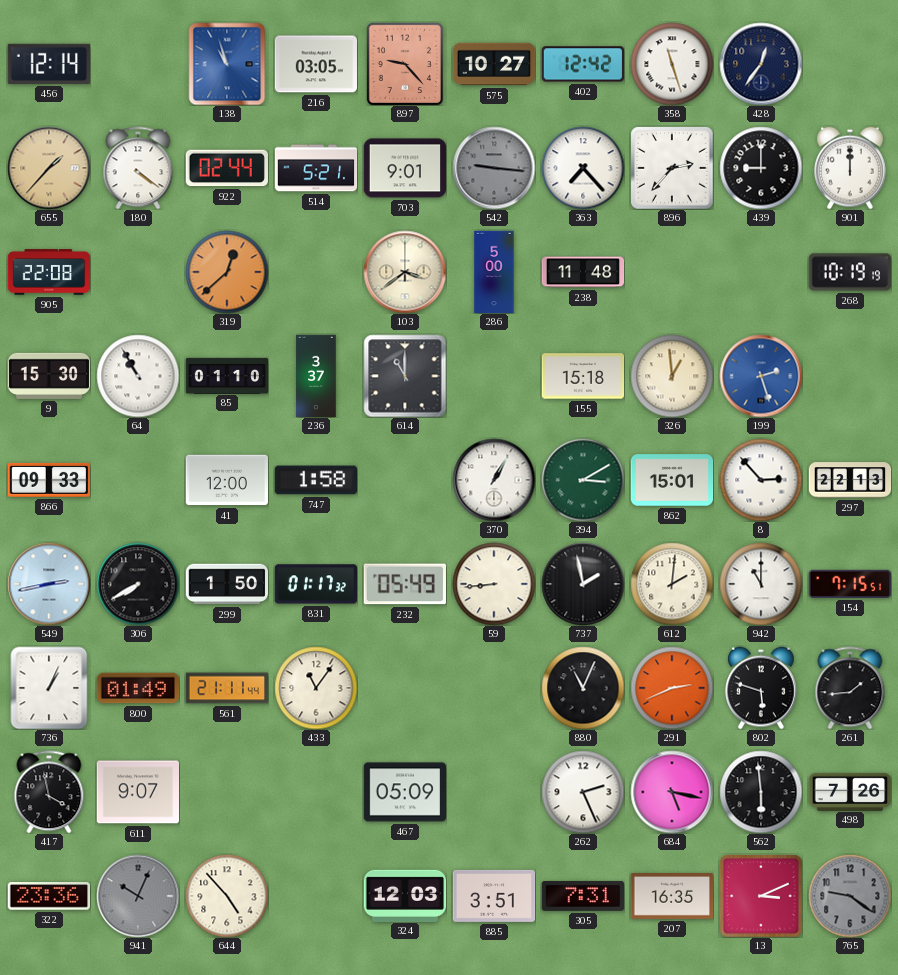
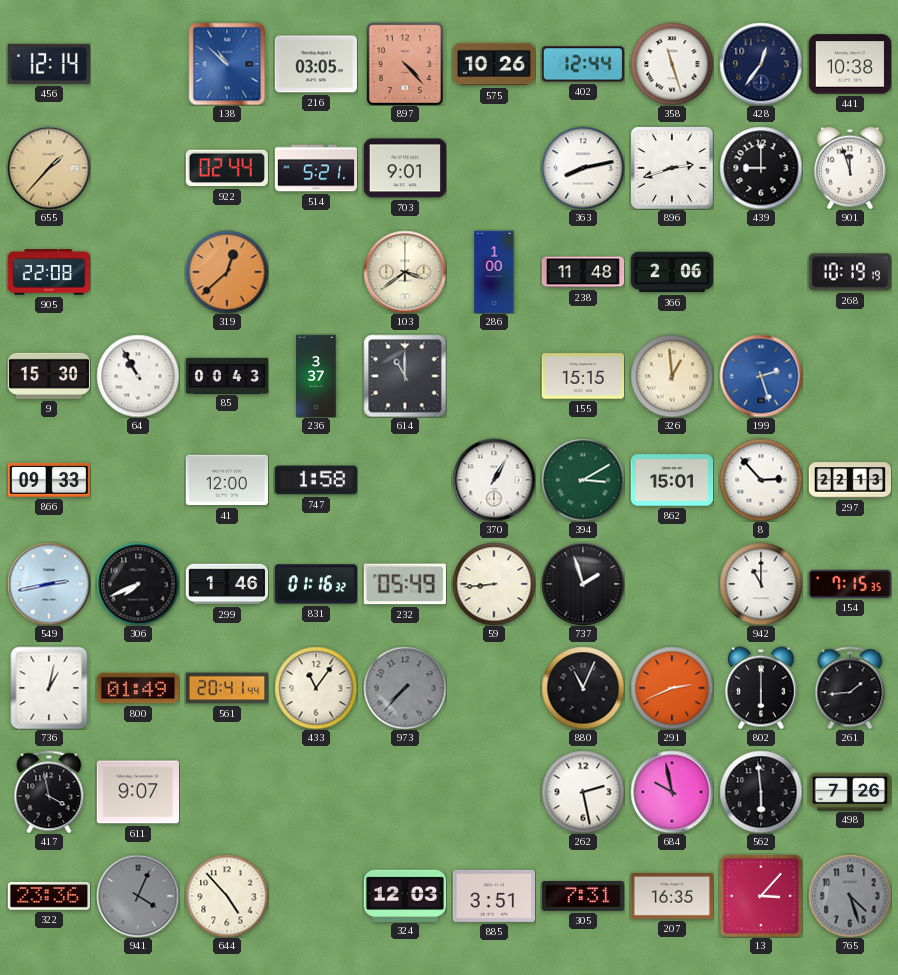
138: 10:57 -> 10:52 (227, 64)
897: 9:23 -> 4:23 (405, 64)
575: 10:27 -> 10:26 (494, 64)
402: 12:42 -> 12:44 (582, 64)
441: none -> 10:38 (850, 64)
180: 4:21 -> none (138, 168)
542: 9:16 -> none (494, 168)
363: 7:23 -> 8:13 (583, 168)
896: 2:37 -> 2:42 (672, 168)
901: 12:00 -> 11:57 (851, 168)
286: 5:00 -> 1:00 (494, 272)
366: none -> 2:06 (672, 272)
85: 01:10 -> 00:43 (227, 375)
155: 15:18 -> 15:15 (583, 376)
306: 7:40 -> 7:41 (138, 584)
299: 1:50 -> 1:46 (226, 584)
831: 01:17 -> 01:16 (315, 584)
737: 1:58 -> 1:57 (583, 584)
612: 2:01 -> none (672, 584)
154: 7:15:51 -> 7:15:35 (849, 584)
736: 1:04 -> 1:02 (49, 688)
561: 21:11 -> 20:41 (227, 688)
973: none -> 7:37 (405, 688)
802: 5:48 -> 6:00 (762, 688)
467: 05:09 -> none (404, 792)
262: 2:26 -> 2:28 (583, 792)
684: 5:17 -> 9:58 (672, 792)
941: 10:04 -> 4:04 (138, 896)
13: 3:11 -> 3:07 (761, 896)
765: 9:21 -> 4:27 (850, 896)
